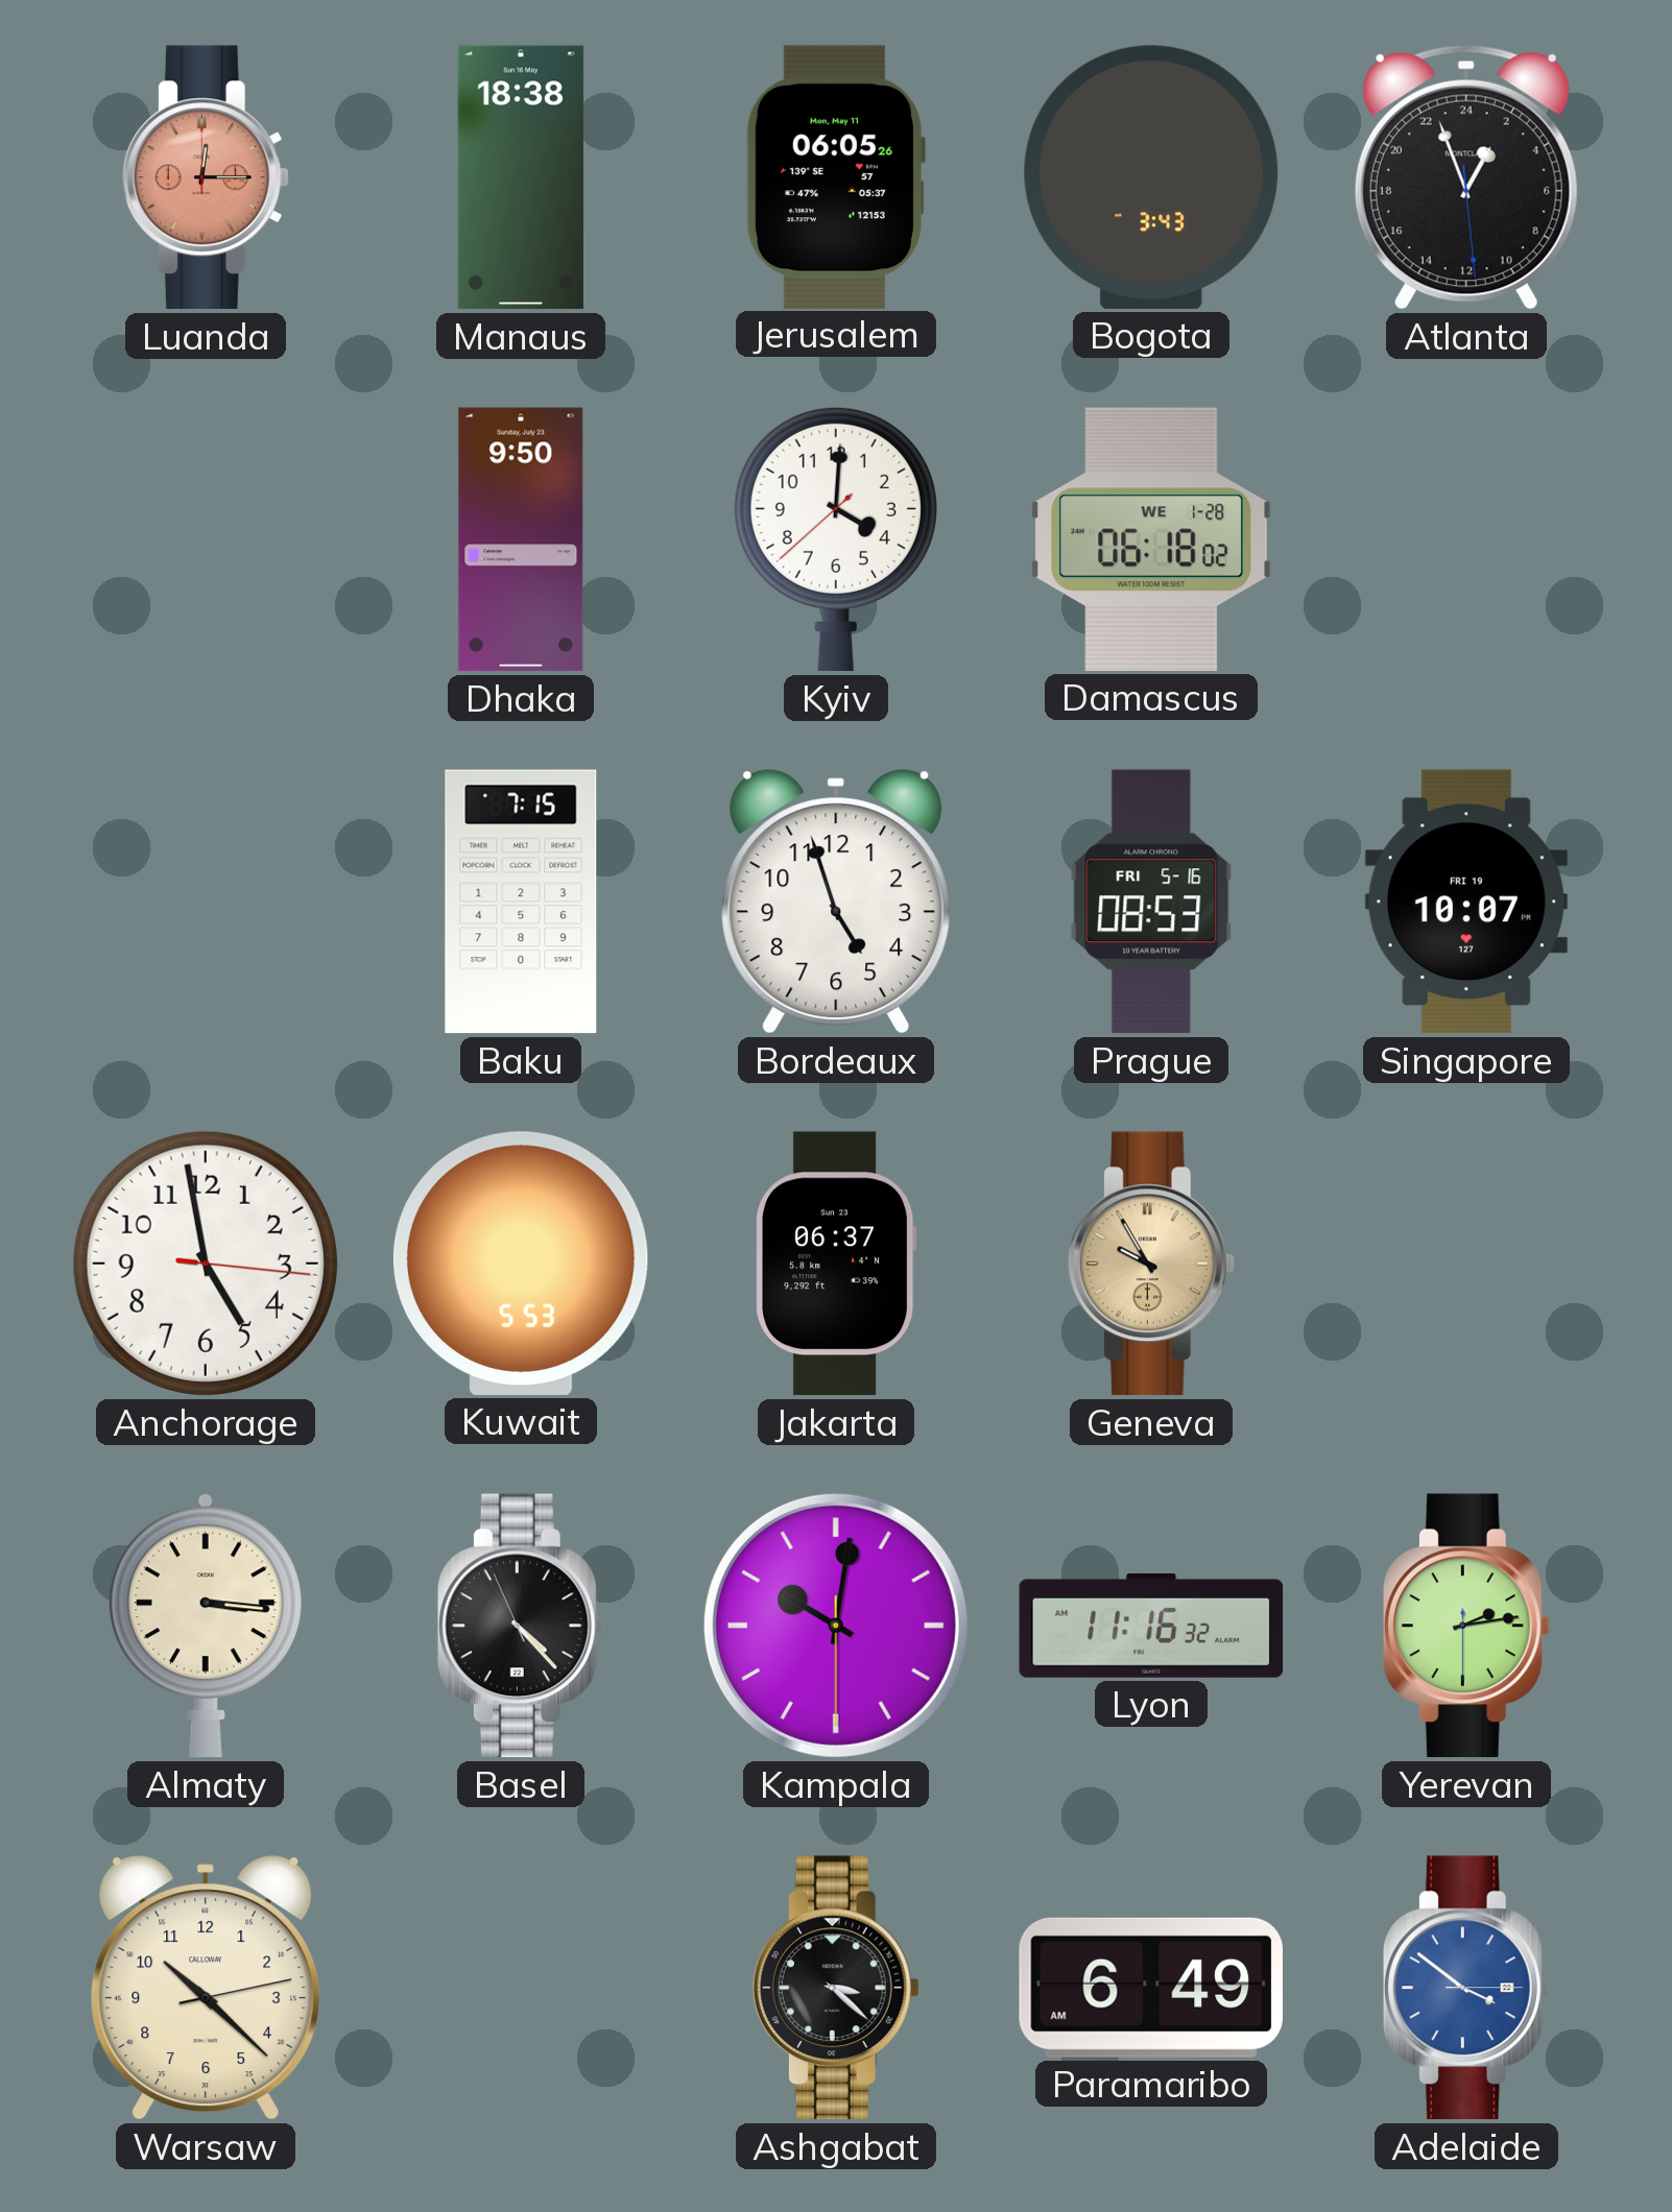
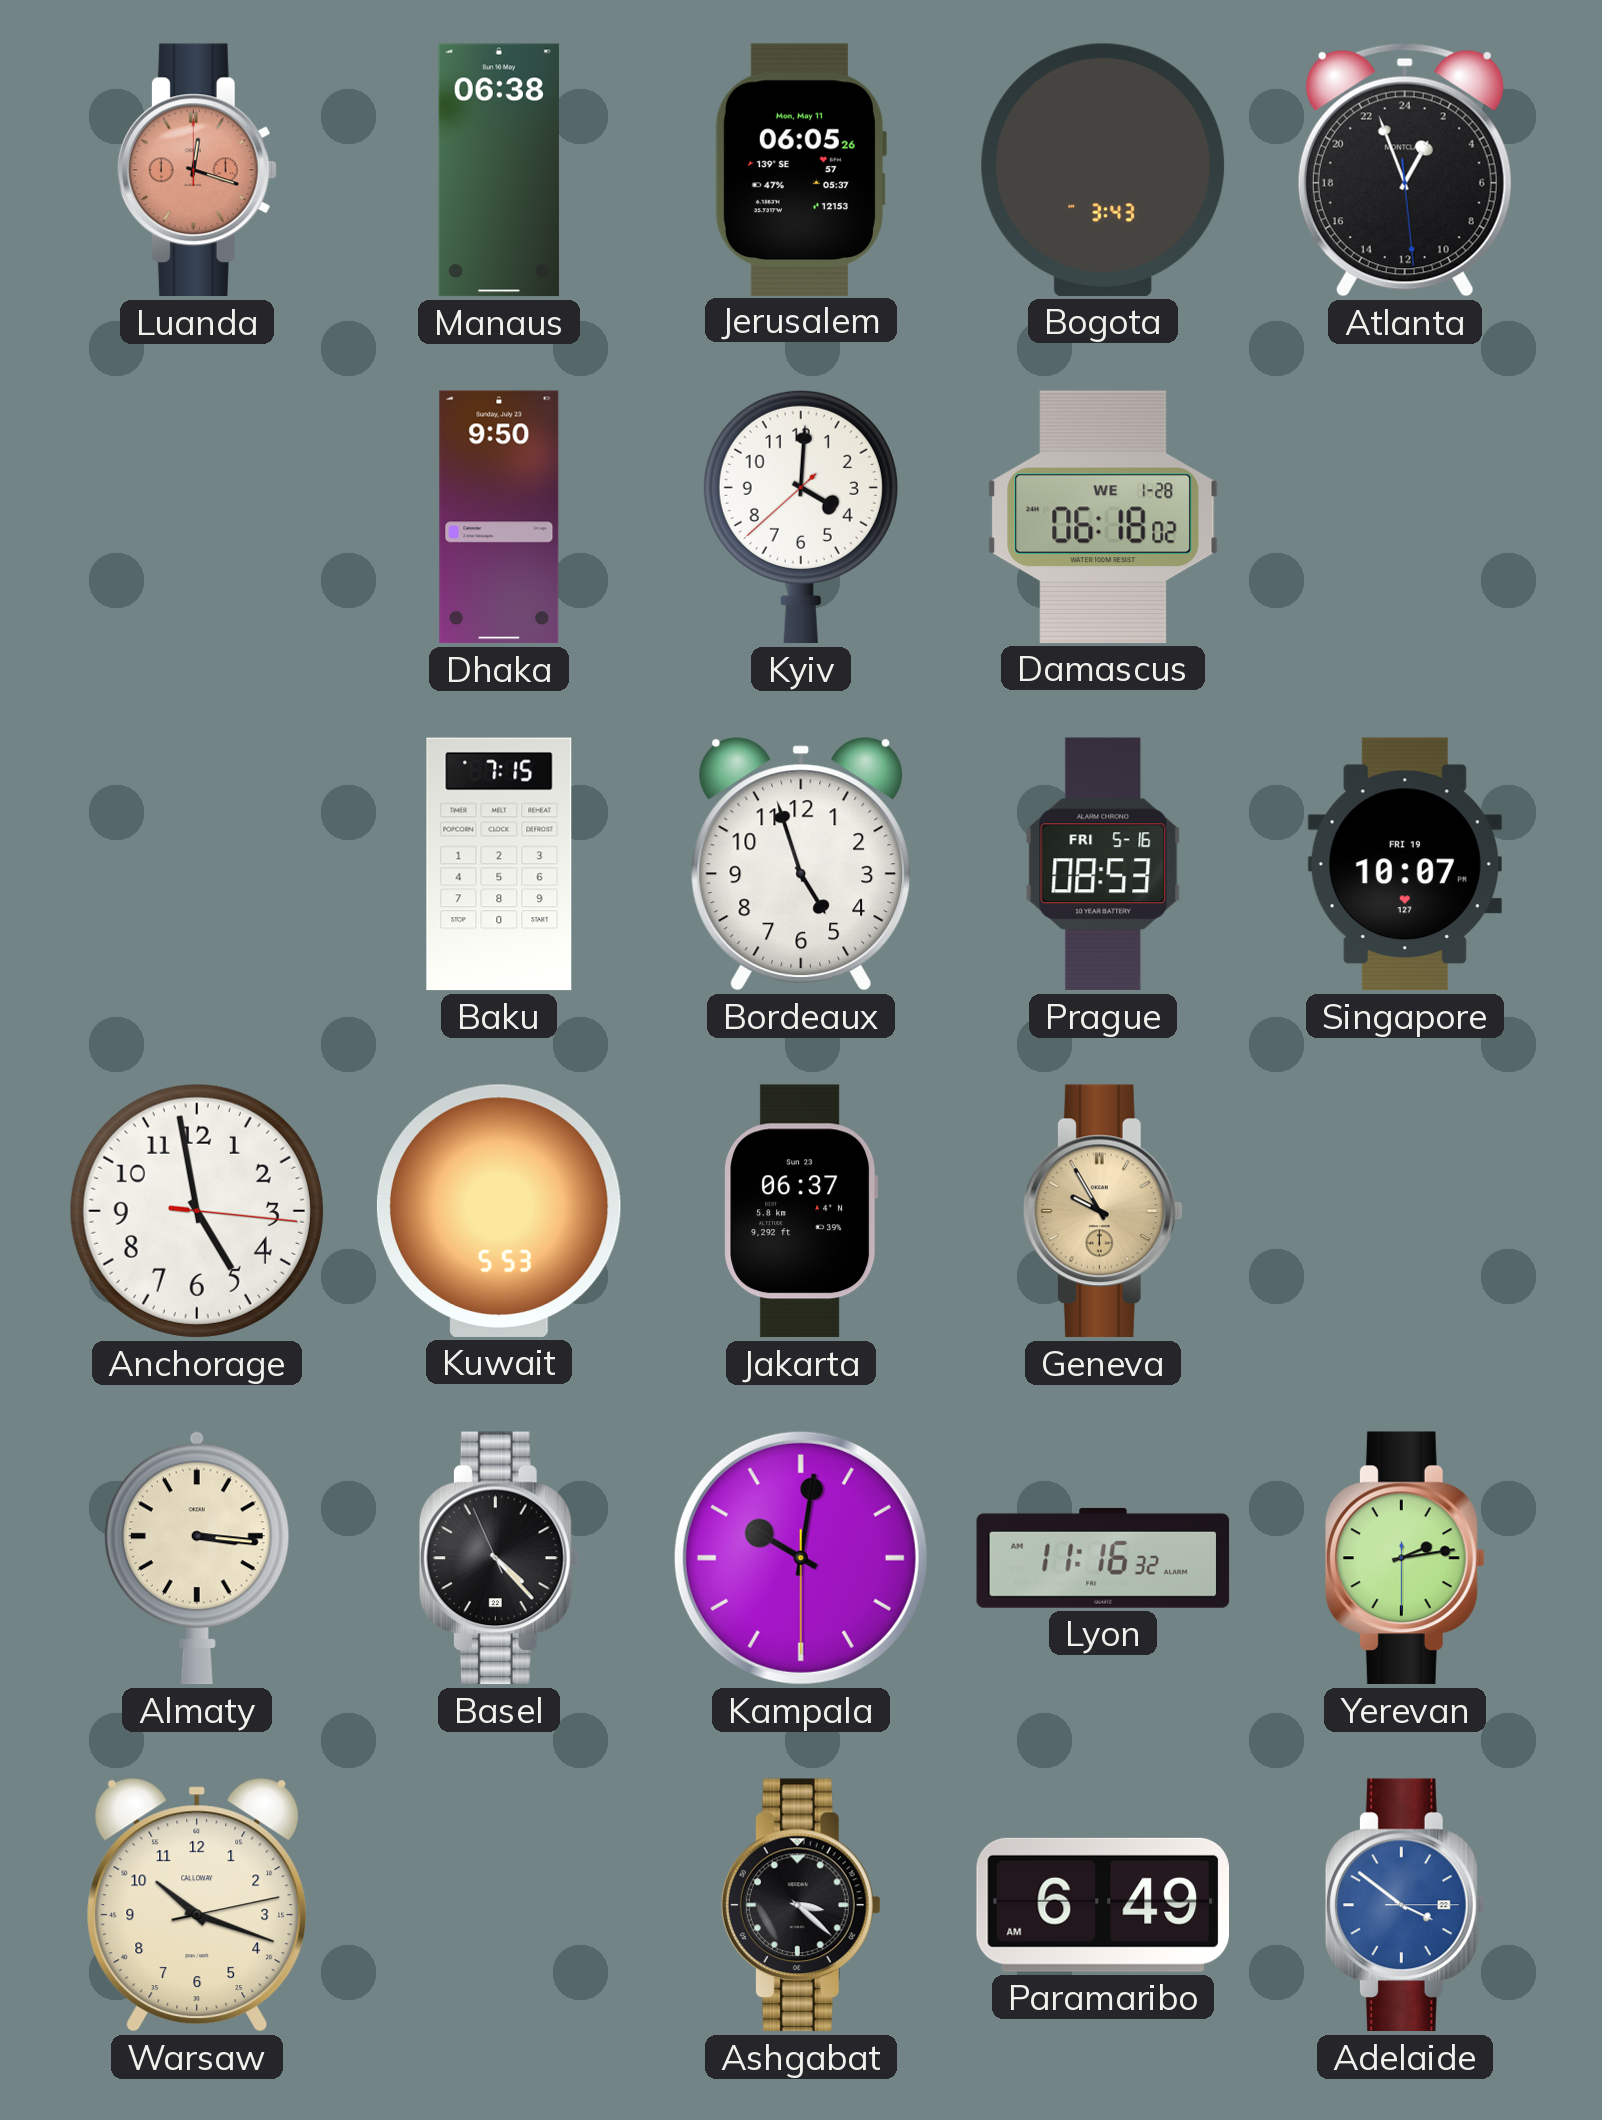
Luanda: 12:15 -> 12:18 (197, 170)
Manaus: 18:38 -> 06:38 (499, 170)
Warsaw: 10:22 -> 10:18 (197, 1905)
